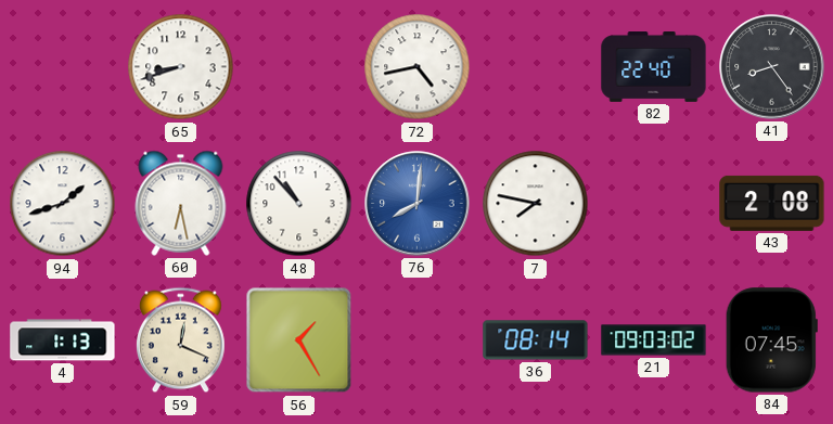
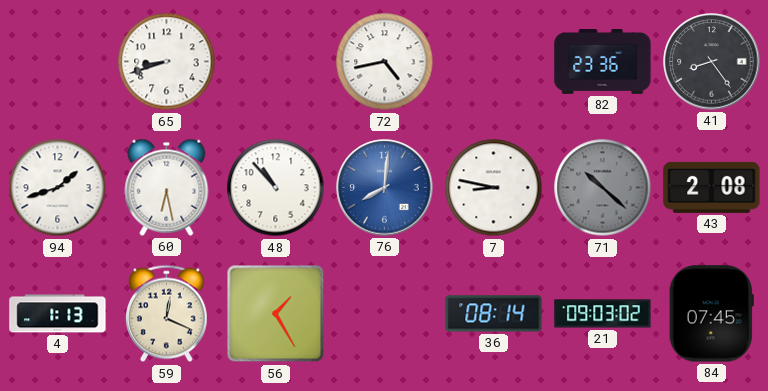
82: 22:40 -> 23:36 (603, 62)
7: 7:47 -> 8:47 (494, 188)
71: none -> 10:22 (603, 188)
